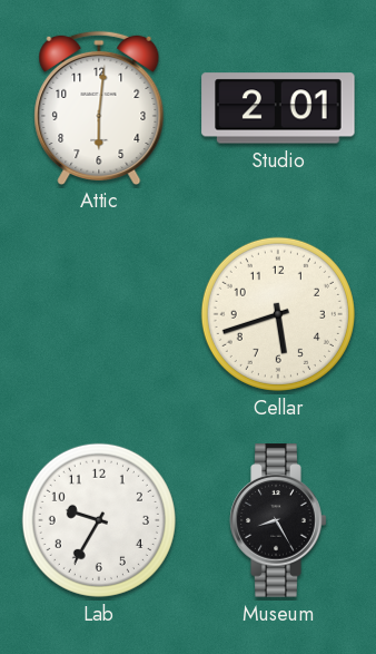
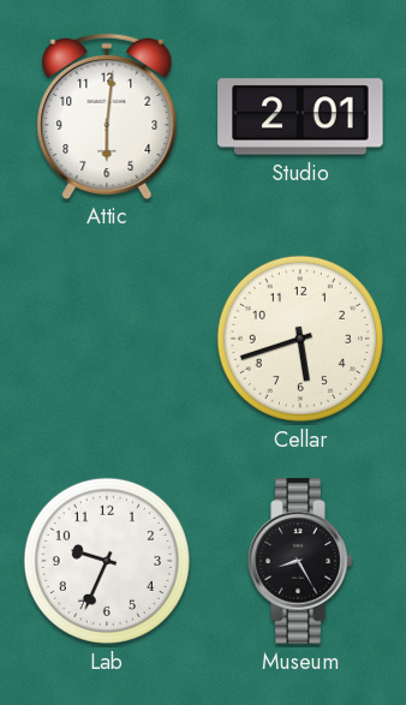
Lab: 9:35 -> 9:34 (107, 561)
